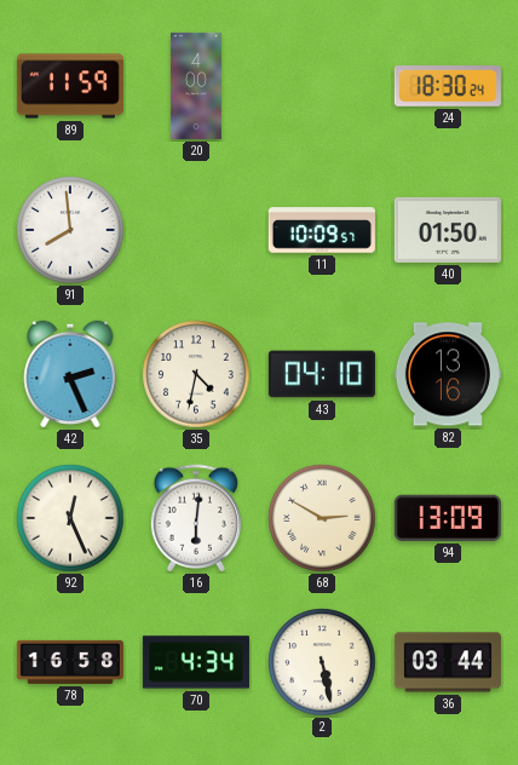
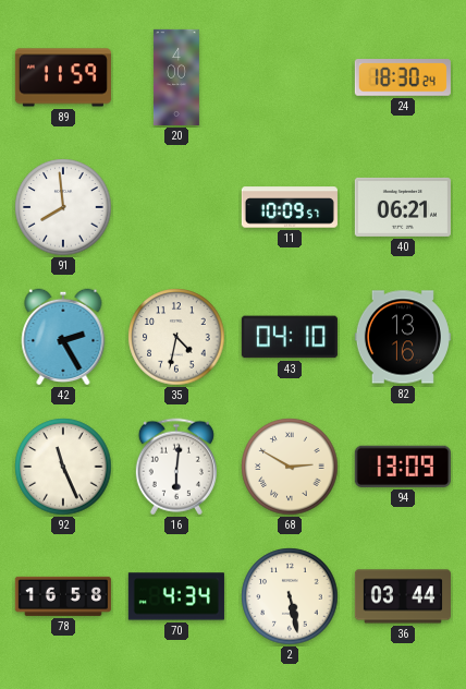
40: 01:50 -> 06:21 (403, 207)
42: 2:26 -> 2:25 (63, 337)
92: 12:26 -> 11:26 (63, 467)
